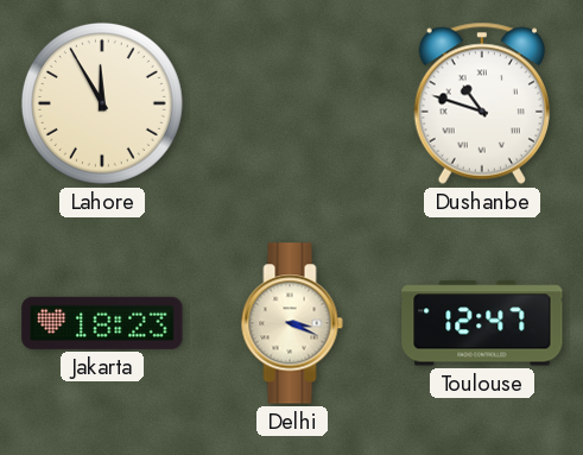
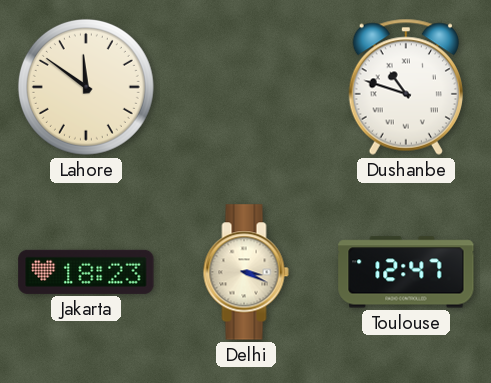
Lahore: 11:55 -> 11:51 (86, 87)
